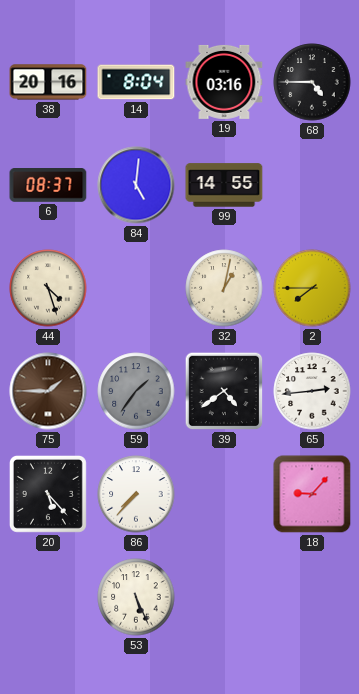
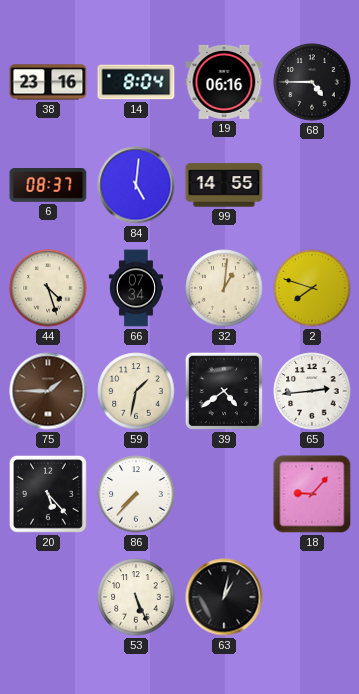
38: 20:16 -> 23:16 (48, 82)
19: 03:16 -> 06:16 (224, 82)
66: none -> 07:34 (136, 288)
32: 1:02 -> 1:01 (224, 288)
2: 7:45 -> 7:48 (312, 288)
59: 1:36 -> 1:32 (136, 391)
59 dial: grey -> cream (136, 391)
63: none -> 1:02 (224, 597)
